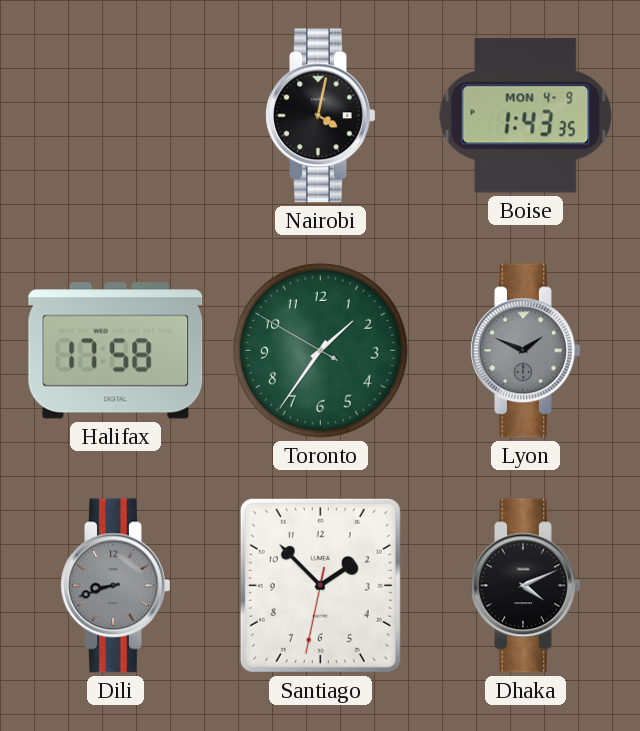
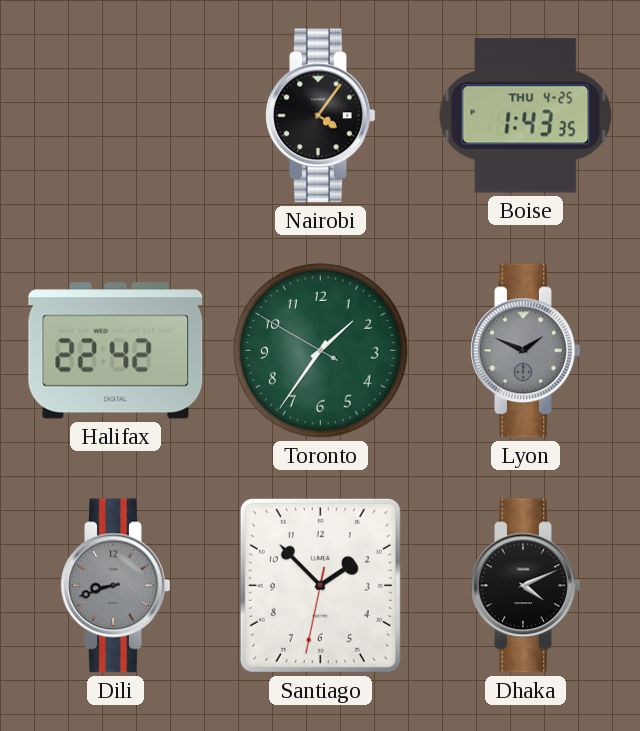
Nairobi: 4:02 -> 4:06 (321, 116)
Boise date: MON 4-9 -> THU 4-25 (526, 116)
Halifax: 17:58 -> 22:42 (116, 351)
